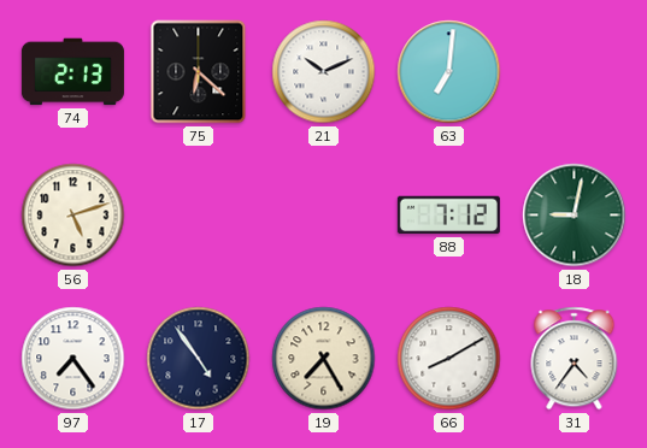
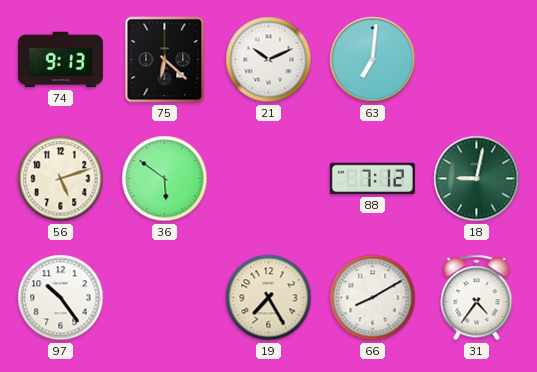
74: 2:13 -> 9:13 (60, 60)
36: none -> 5:51 (165, 179)
97: 7:24 -> 10:24 (61, 298)
17: 4:54 -> none (199, 359)
